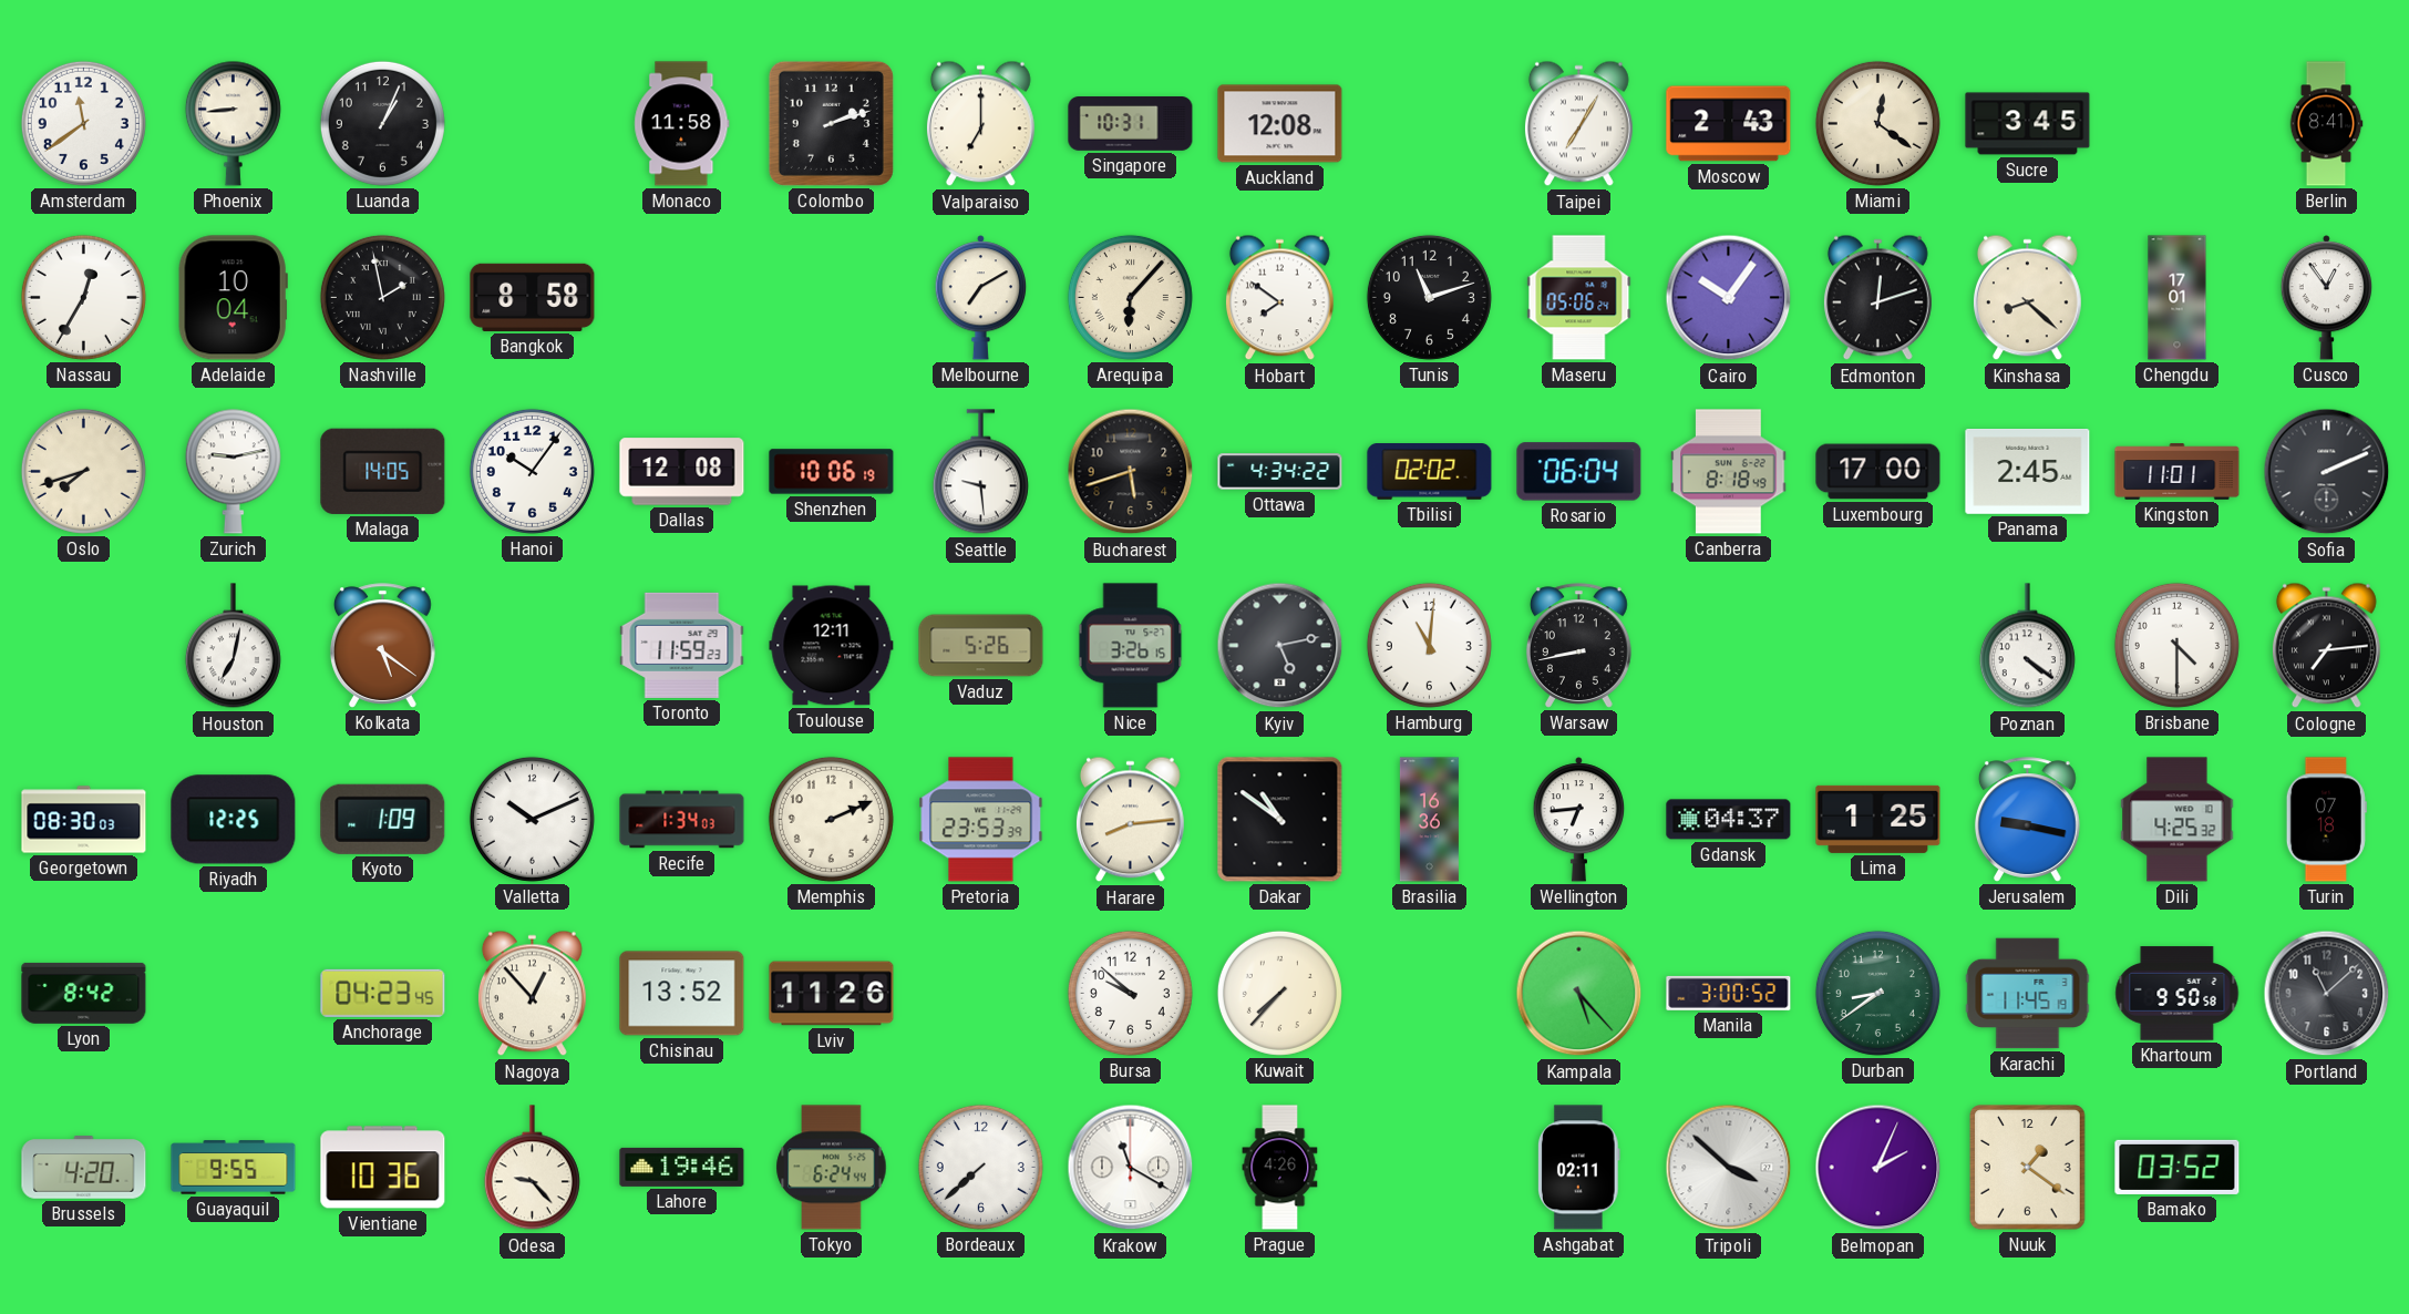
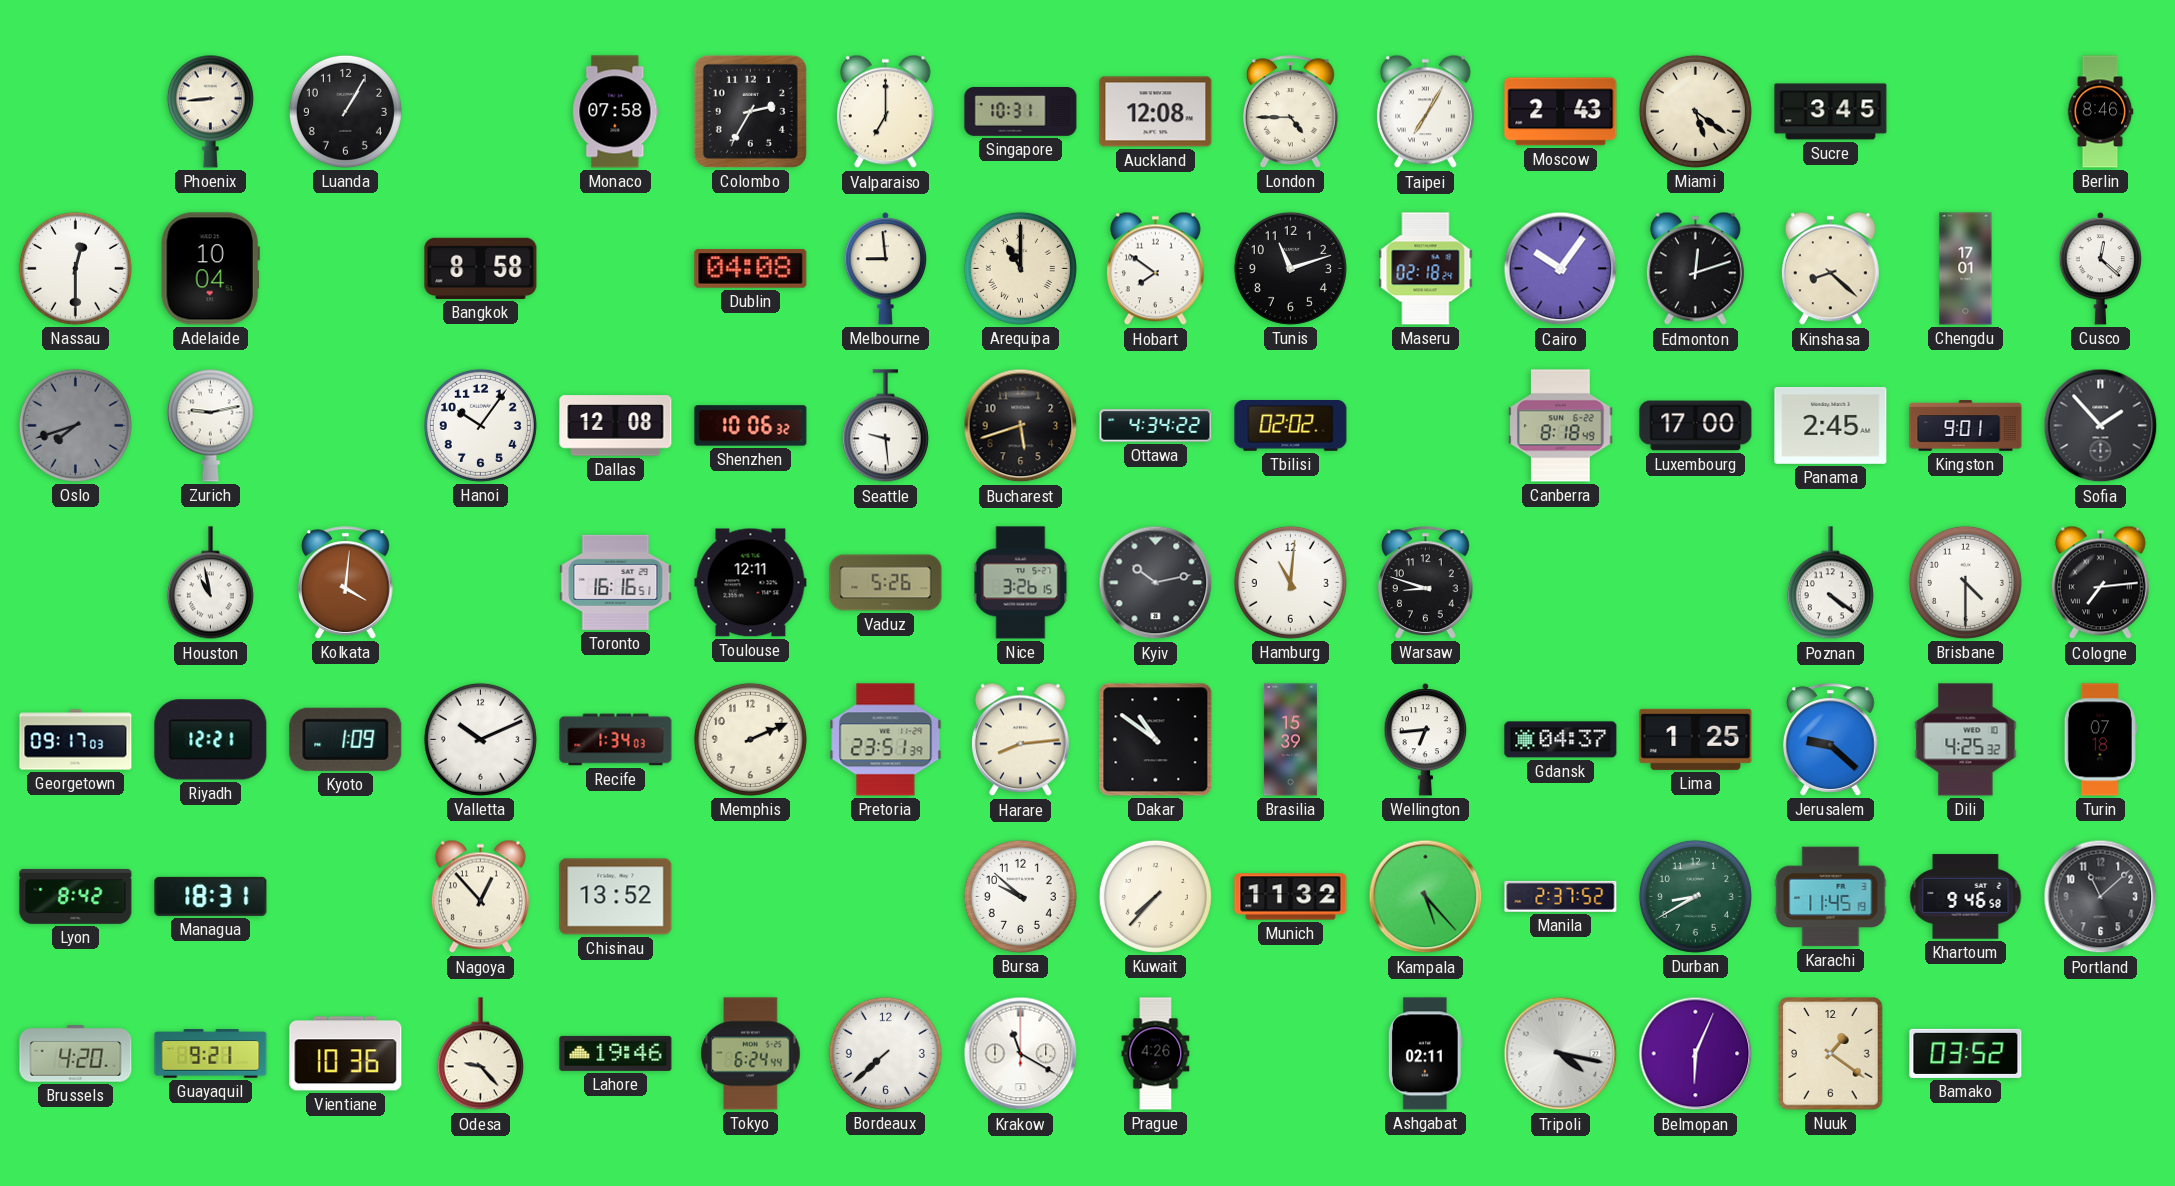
Amsterdam: 11:39 -> none (83, 123)
Luanda: 1:04 -> 1:05 (345, 111)
Monaco: 11:58 -> 07:58 (616, 112)
Colombo: 2:12 -> 2:35 (750, 111)
London: none -> 4:45 (1290, 112)
Miami: 12:21 -> 5:21 (1695, 111)
Berlin: 8:41 -> 8:46 (2100, 112)
Nassau: 12:35 -> 12:30 (75, 268)
Nashville: 1:58 -> none (382, 297)
Dublin: none -> 04:08 (751, 269)
Melbourne: 7:10 -> 8:59 (886, 269)
Arequipa: 6:07 -> 11:00 (1020, 268)
Maseru: 05:06 -> 02:18 (1426, 269)
Cusco: 12:54 -> 12:22 (2101, 269)
Oslo dial: cream -> grey (75, 425)
Malaga: 14:05 -> none (383, 471)
Shenzhen: 10:06:19 -> 10:06:32 (751, 426)
Rosario: 06:04 -> none (1579, 472)
Kingston: 11:01 -> 9:01 (1966, 426)
Sofia: 2:11 -> 1:53 (2101, 426)
Houston: 7:02 -> 10:58 (210, 583)
Kolkata: 5:21 -> 4:01 (345, 583)
Toronto: 11:59 -> 16:16 (616, 582)
Kyiv: 5:13 -> 10:13 (1156, 583)
Warsaw: 8:43 -> 8:48 (1425, 583)
Georgetown: 08:30 -> 09:17 (76, 740)
Riyadh: 12:25 -> 12:21 (211, 740)
Pretoria: 23:53 -> 23:51 (886, 740)
Brasilia: 16:36 -> 15:39 (1290, 740)
Jerusalem: 9:17 -> 9:22 (1830, 740)
Managua: none -> 18:31 (211, 896)
Anchorage: 04:23 -> none (383, 993)
Lviv: 11:26 -> none (832, 994)
Munich: none -> 11:32 (1291, 897)
Manila: 3:00 -> 2:37 (1561, 896)
Durban: 8:39 -> 8:40 (1695, 896)
Khartoum: 9:50 -> 9:46 (1966, 897)
Guayaquil: 9:55 -> 9:21 (211, 1054)
Tripoli: 3:52 -> 4:17 (1561, 1054)
Belmopan: 2:04 -> 6:04 (1696, 1054)
